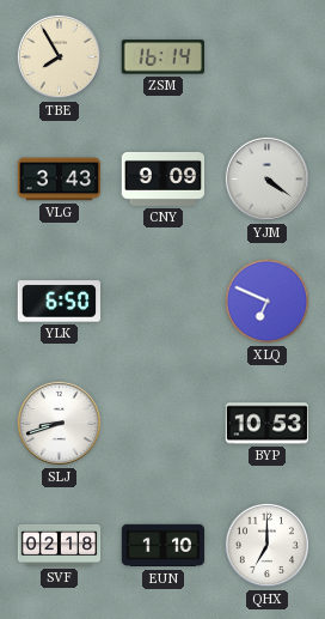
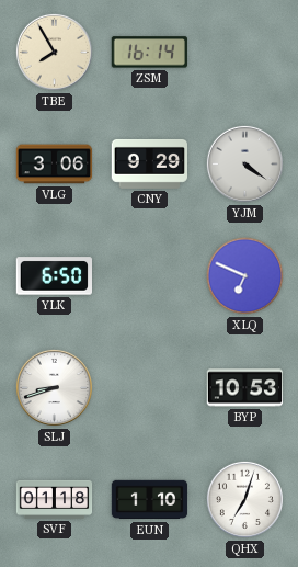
VLG: 3:43 -> 3:06 (55, 165)
CNY: 9:09 -> 9:29 (149, 163)
SVF: 02:18 -> 01:18 (55, 499)
QHX: 7:00 -> 7:03 (244, 499)
